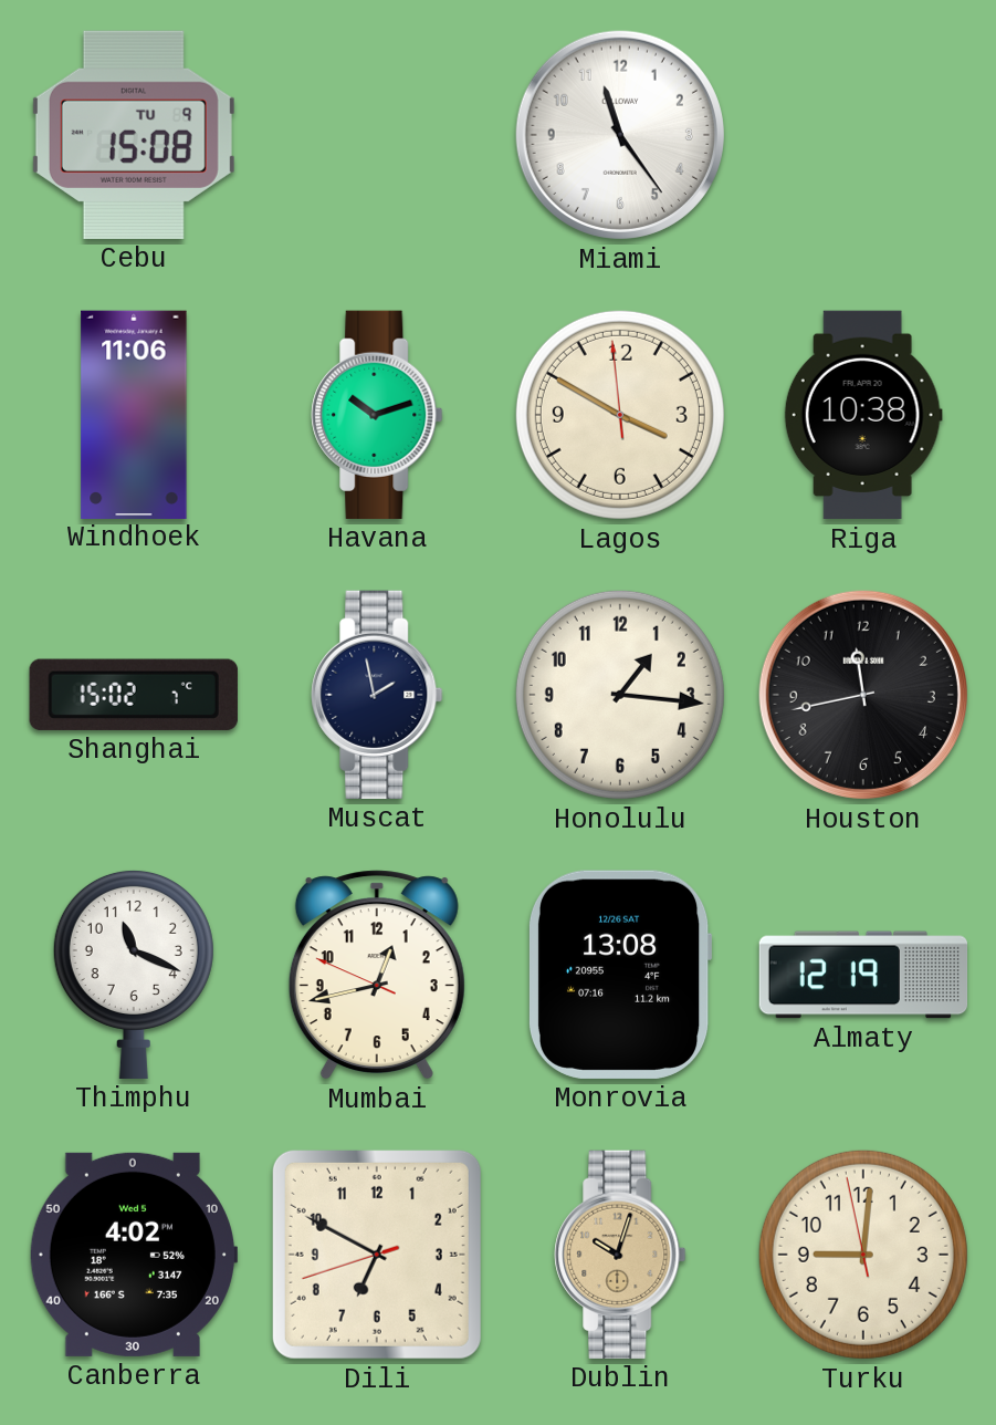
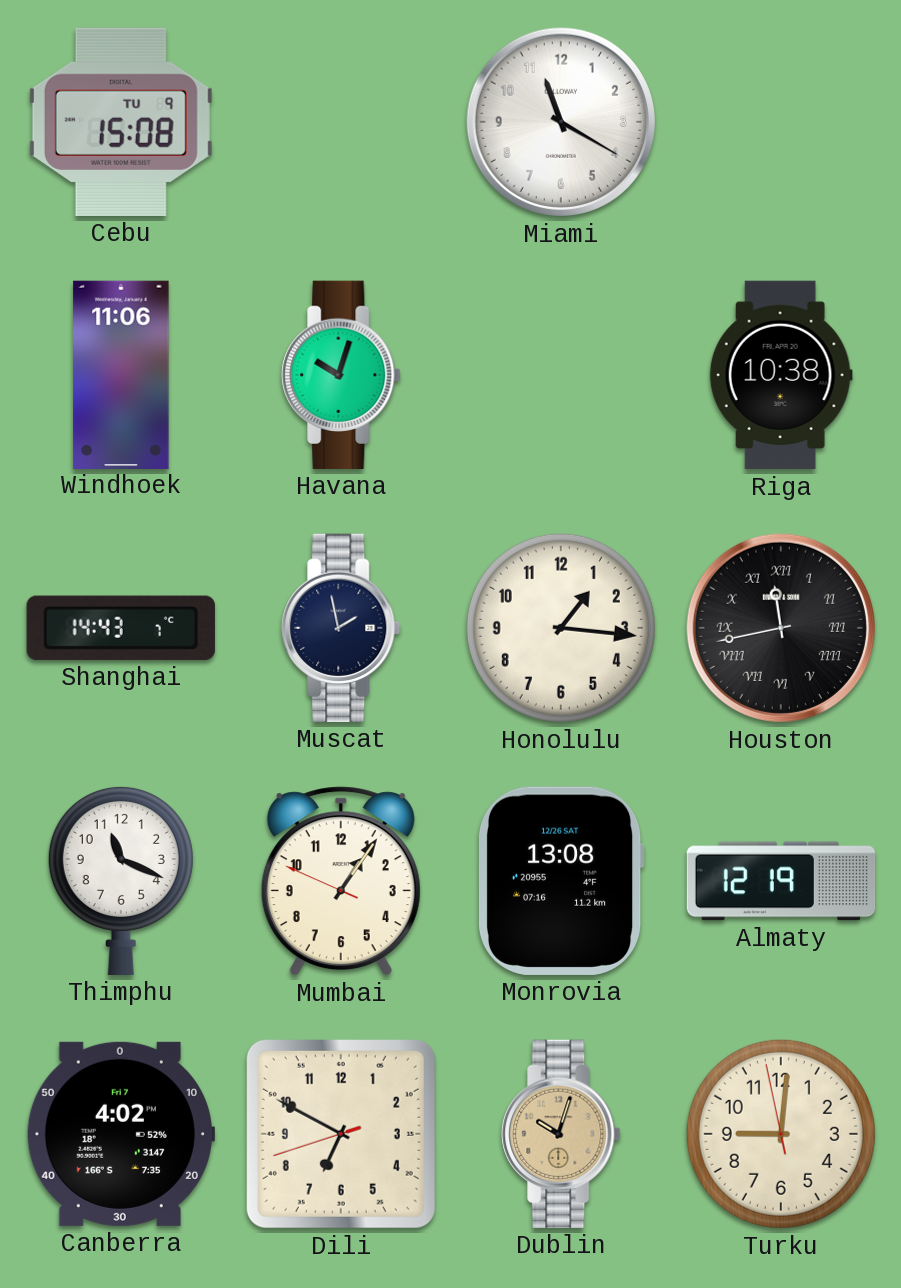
Miami: 11:24 -> 11:20 (561, 122)
Havana: 10:12 -> 10:03 (341, 375)
Lagos: 3:49 -> none (620, 415)
Shanghai: 15:02 -> 14:43 (121, 628)
Houston numerals: Arabic -> Roman (781, 628)
Mumbai: 12:42 -> 1:05 (341, 881)
Canberra date: Wed 5 -> Fri 7 (120, 1134)
